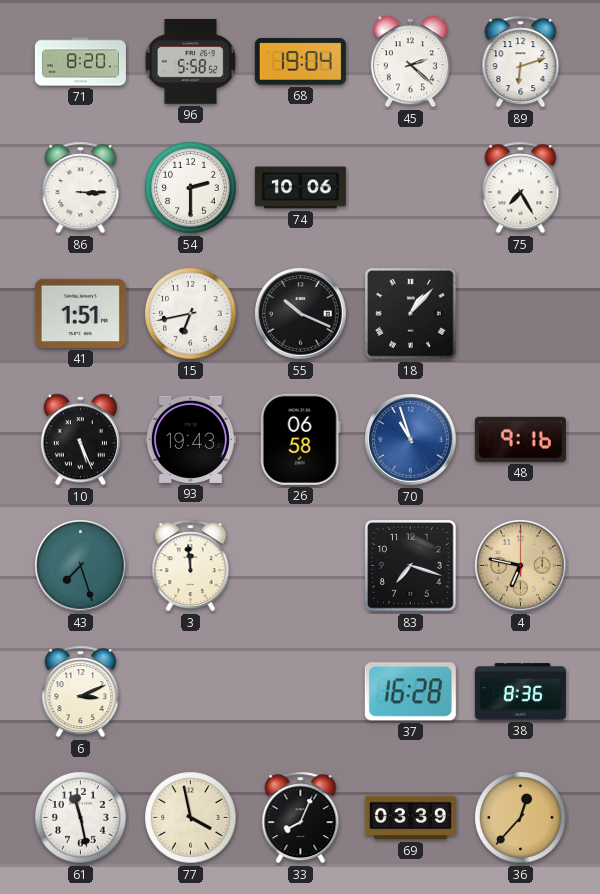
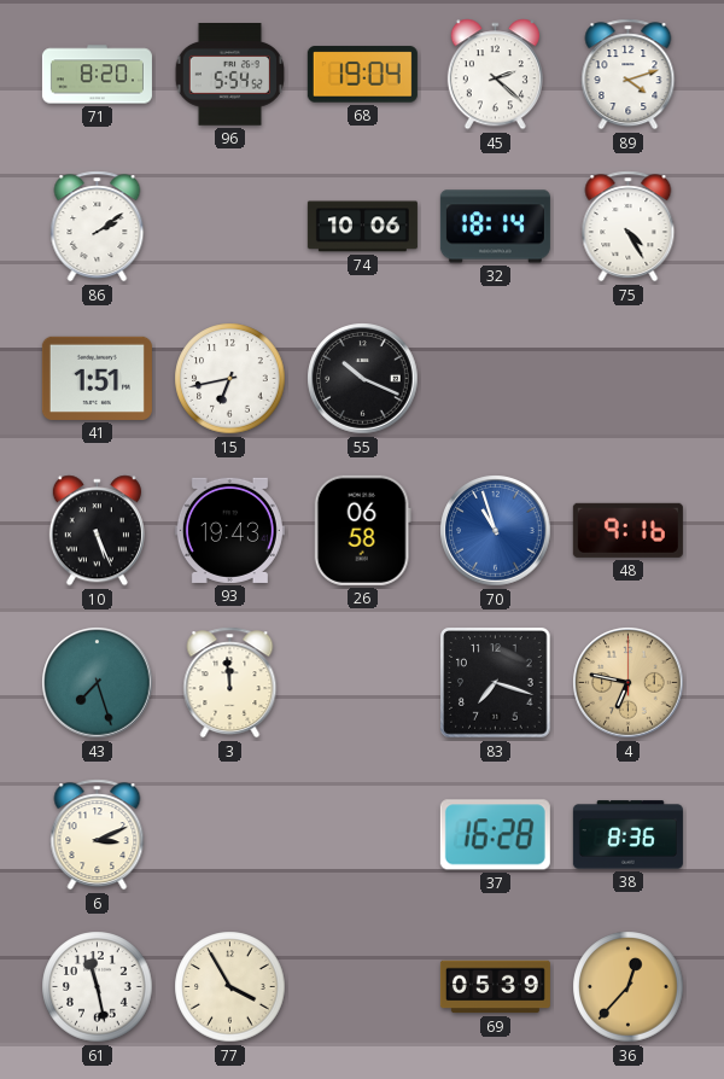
96: 5:58 -> 5:54 (230, 75)
89: 6:12 -> 4:12 (629, 75)
86: 3:15 -> 2:09 (98, 227)
54: 2:30 -> none (191, 188)
32: none -> 18:14 (495, 227)
75: 7:25 -> 4:25 (629, 227)
18: 1:07 -> none (411, 314)
77: 3:58 -> 3:55 (230, 987)
33: 8:04 -> none (301, 818)
69: 03:39 -> 05:39 (495, 987)
